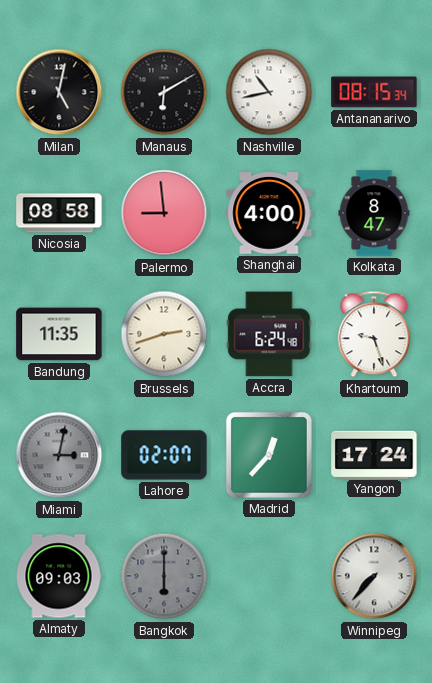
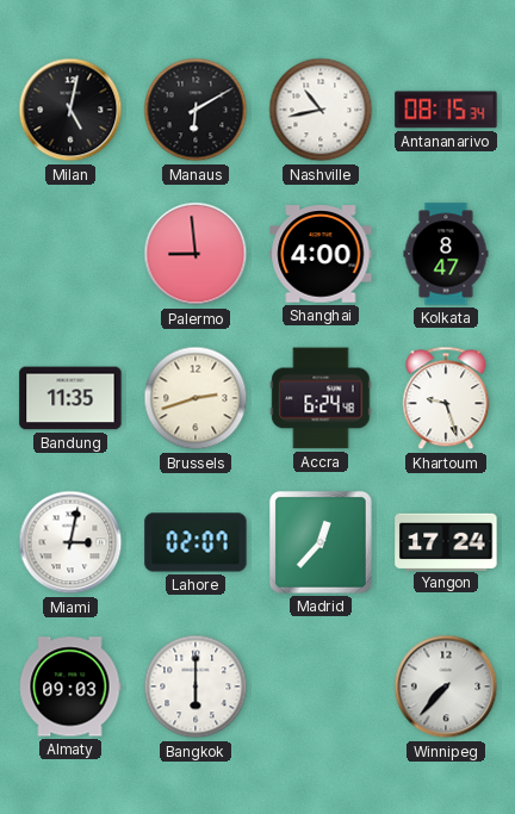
Nicosia: 08:58 -> none (59, 213)
Miami dial: grey -> white (70, 542)
Bangkok dial: grey -> white (196, 686)
